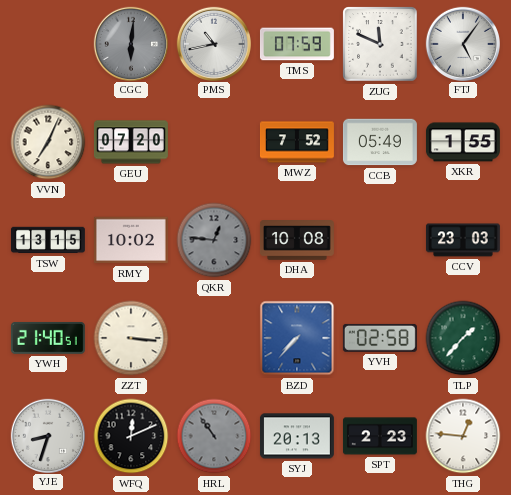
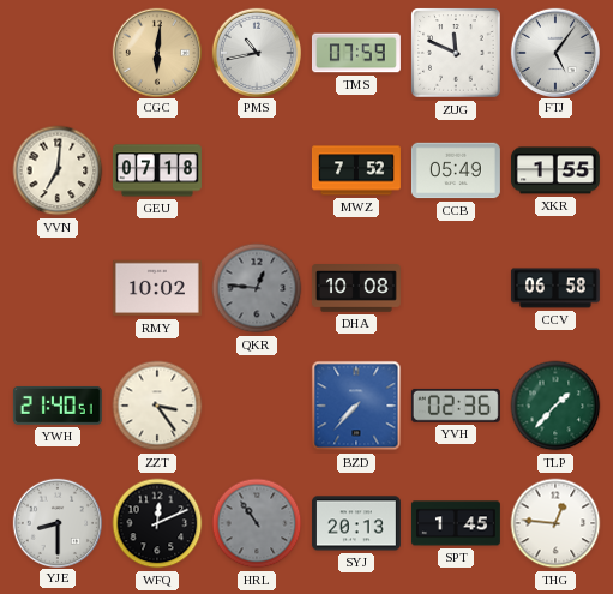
CGC dial: grey -> champagne (156, 52)
VVN: 7:04 -> 7:01 (58, 170)
GEU: 07:20 -> 07:18 (157, 170)
TSW: 13:15 -> none (48, 240)
CCV: 23:03 -> 06:58 (555, 288)
ZZT: 3:16 -> 3:24 (157, 406)
YVH: 02:58 -> 02:36 (456, 406)
YJE: 8:33 -> 8:30 (56, 522)
SPT: 2:23 -> 1:45 (456, 523)
